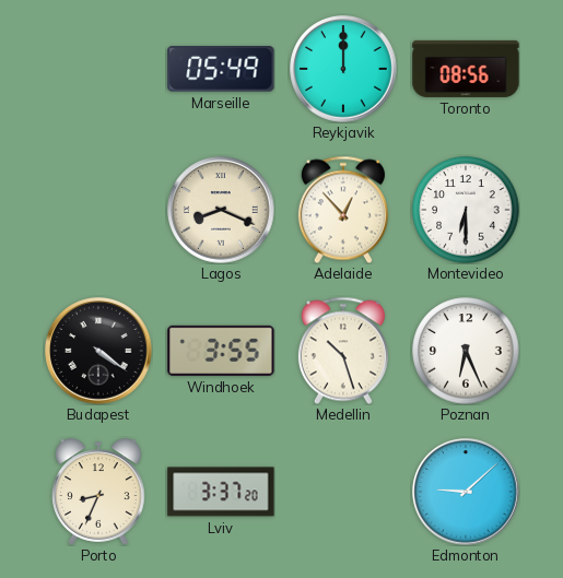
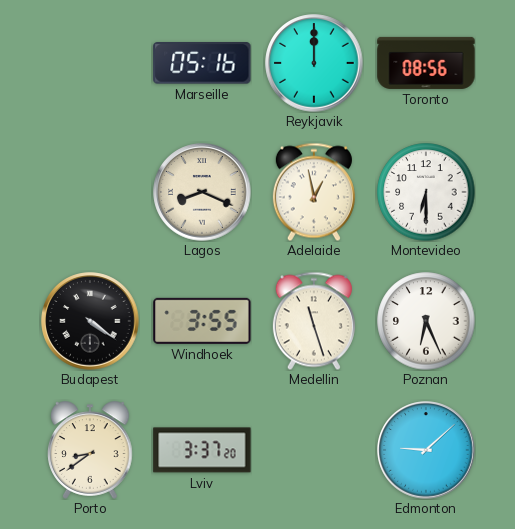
Marseille: 05:49 -> 05:16 (202, 64)
Adelaide: 12:53 -> 12:58 (314, 192)
Medellin: 10:27 -> 11:27 (314, 321)
Porto: 8:34 -> 8:39 (91, 450)
